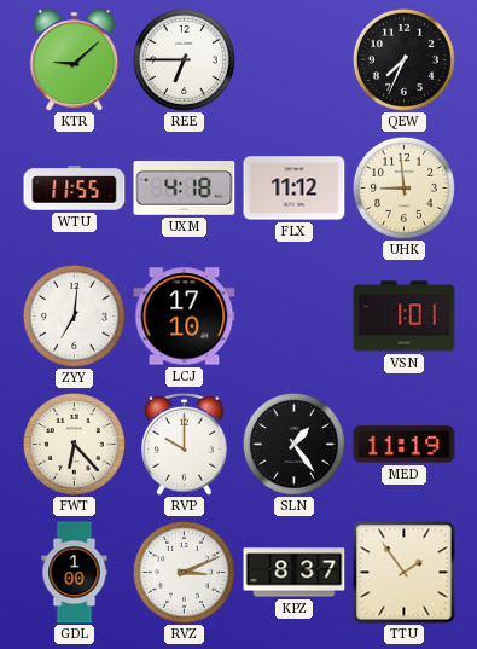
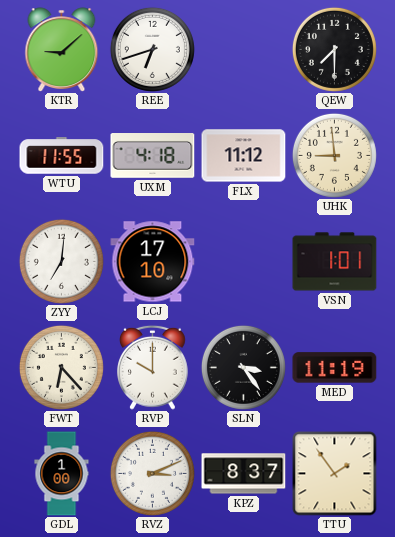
REE: 6:45 -> 6:42 (152, 49)
QEW: 7:34 -> 7:30 (334, 49)
SLN: 1:24 -> 3:24 (243, 367)
